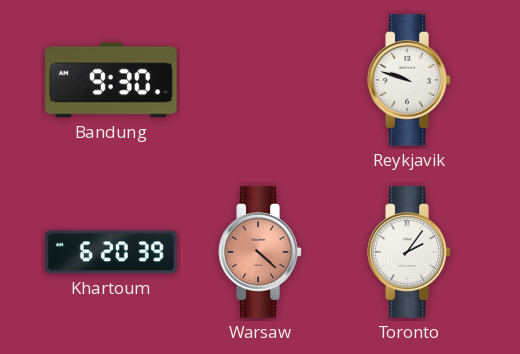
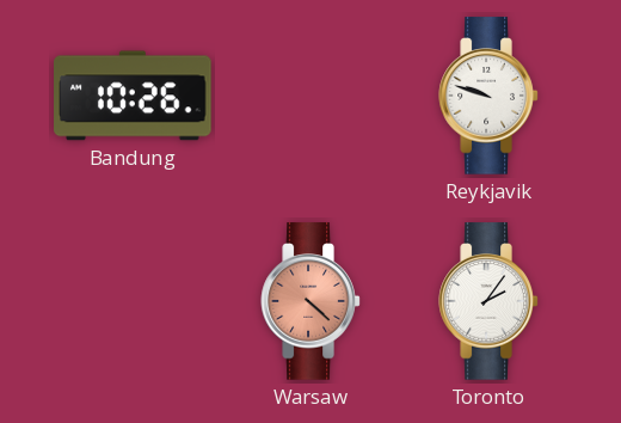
Bandung: 9:30 -> 10:26 (133, 96)
Khartoum: 6:20 -> none (111, 252)
